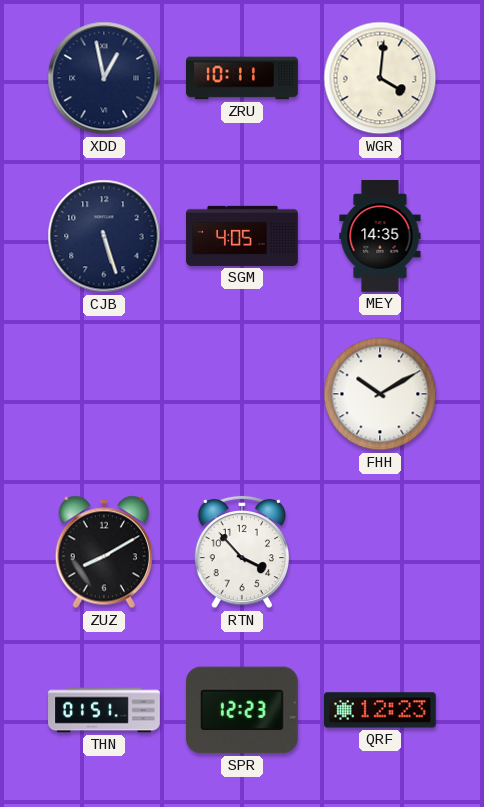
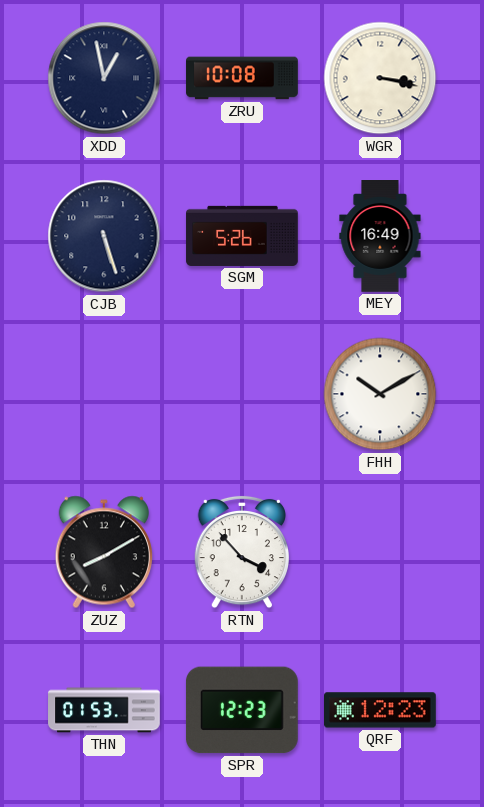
ZRU: 10:11 -> 10:08 (242, 78)
WGR: 4:01 -> 3:17 (380, 78)
SGM: 4:05 -> 5:26 (242, 236)
MEY: 14:35 -> 16:49 (380, 237)
THN: 01:51 -> 01:53 (104, 710)
